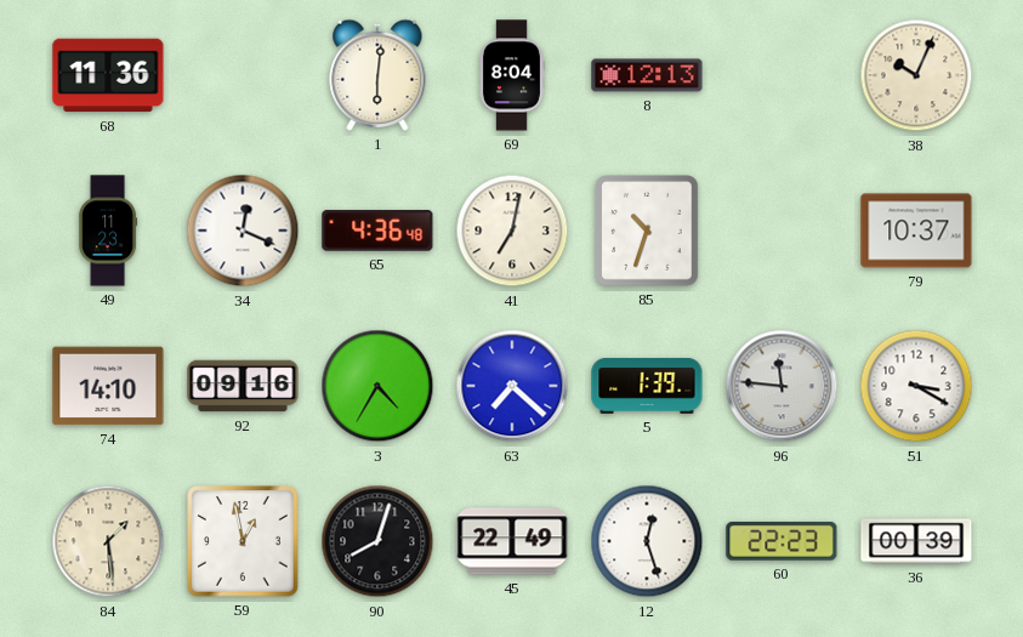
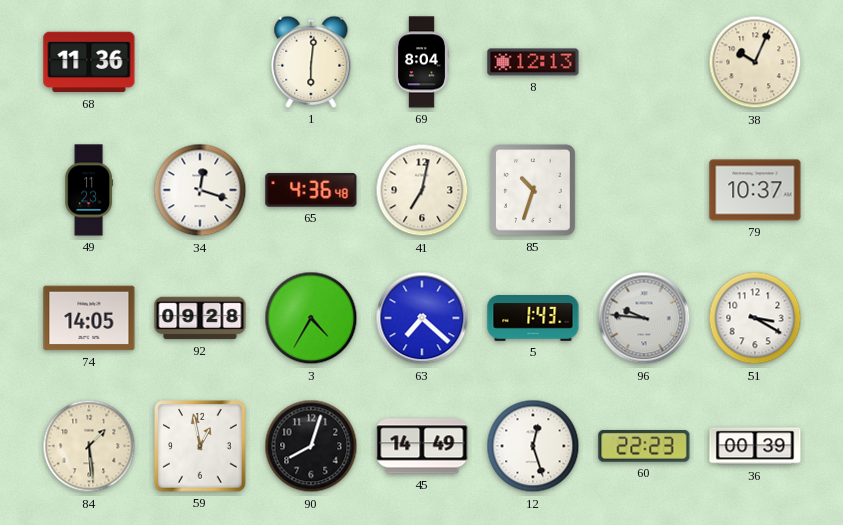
34: 12:19 -> 12:18 (200, 190)
74: 14:10 -> 14:05 (89, 318)
92: 09:16 -> 09:28 (200, 318)
5: 1:39 -> 1:43 (533, 319)
96: 11:46 -> 9:46 (644, 318)
45: 22:49 -> 14:49 (422, 446)
